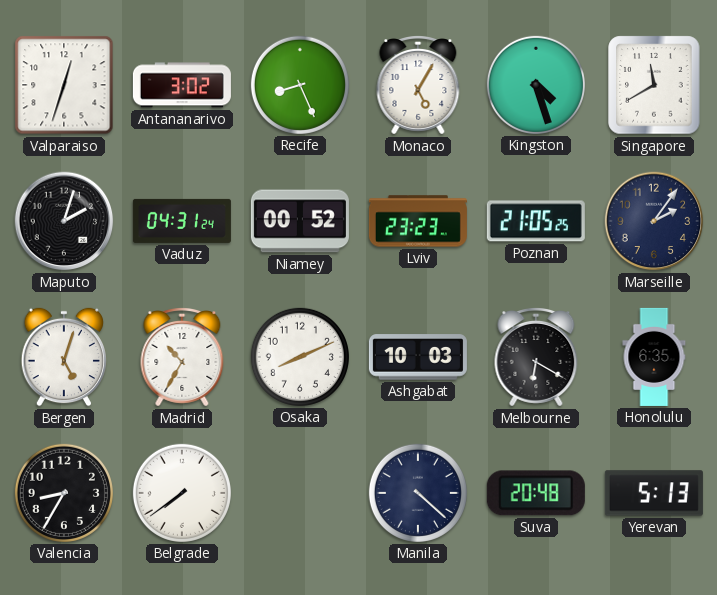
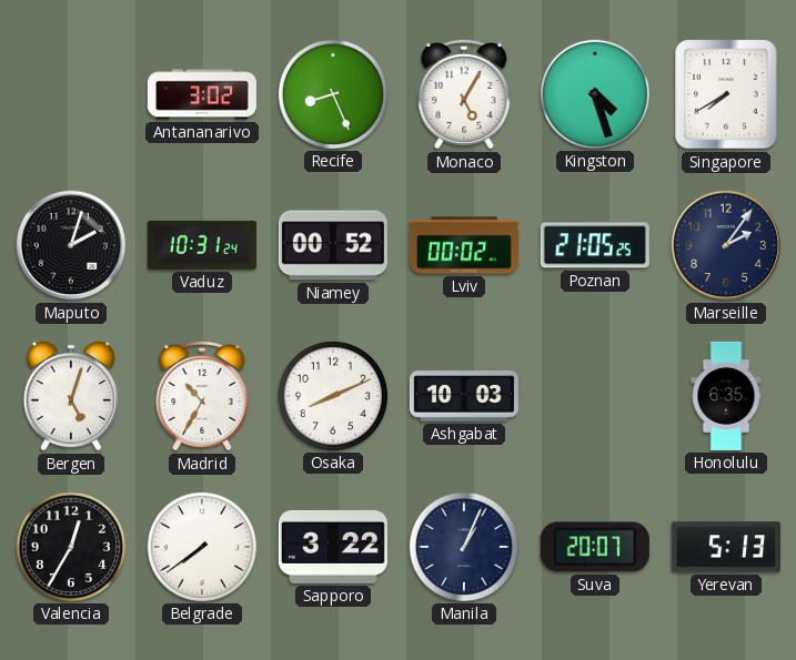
Valparaiso: 12:33 -> none (64, 85)
Singapore: 11:40 -> 7:40 (726, 94)
Vaduz: 04:31 -> 10:31 (202, 245)
Lviv: 23:23 -> 00:02 (464, 245)
Melbourne: 6:20 -> none (536, 358)
Valencia: 8:35 -> 12:35 (71, 547)
Sapporo: none -> 3:22 (333, 547)
Manila: 4:22 -> 1:04 (464, 547)
Suva: 20:48 -> 20:07 (595, 547)
